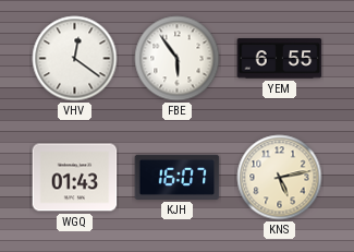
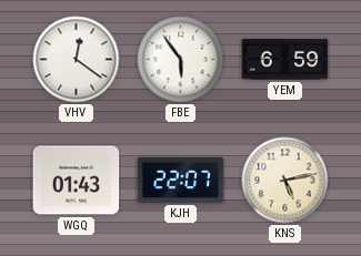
YEM: 6:55 -> 6:59 (285, 60)
KJH: 16:07 -> 22:07 (181, 180)
